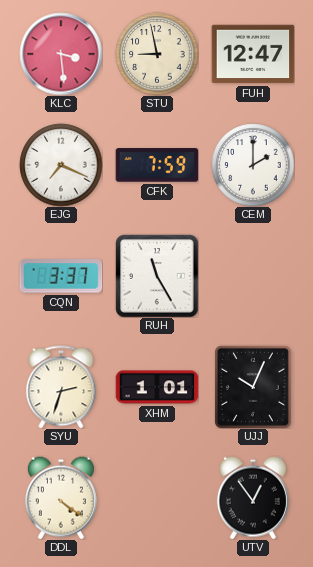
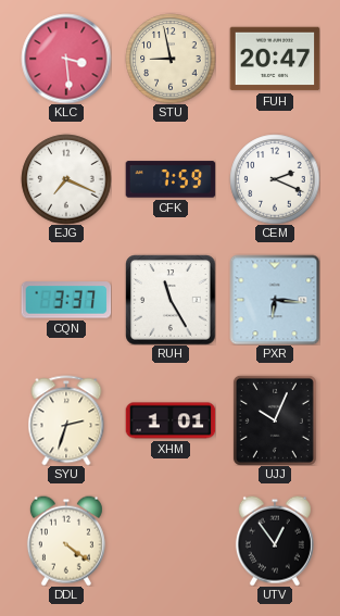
FUH: 12:47 -> 20:47 (275, 59)
CEM: 2:00 -> 2:19 (275, 179)
PXR: none -> 6:16 (275, 300)
